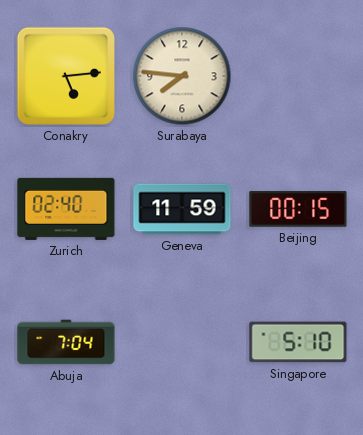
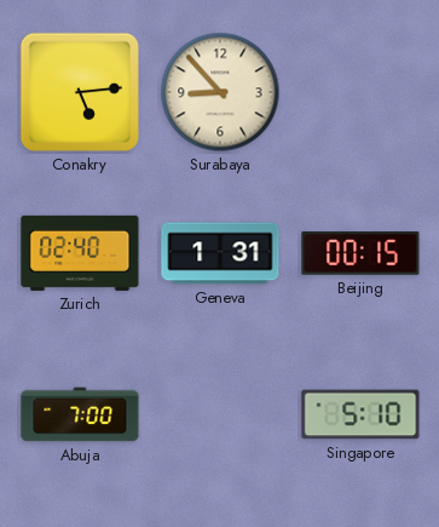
Surabaya: 7:46 -> 8:53 (220, 92)
Geneva: 11:59 -> 1:31 (220, 253)
Abuja: 7:04 -> 7:00 (80, 414)
